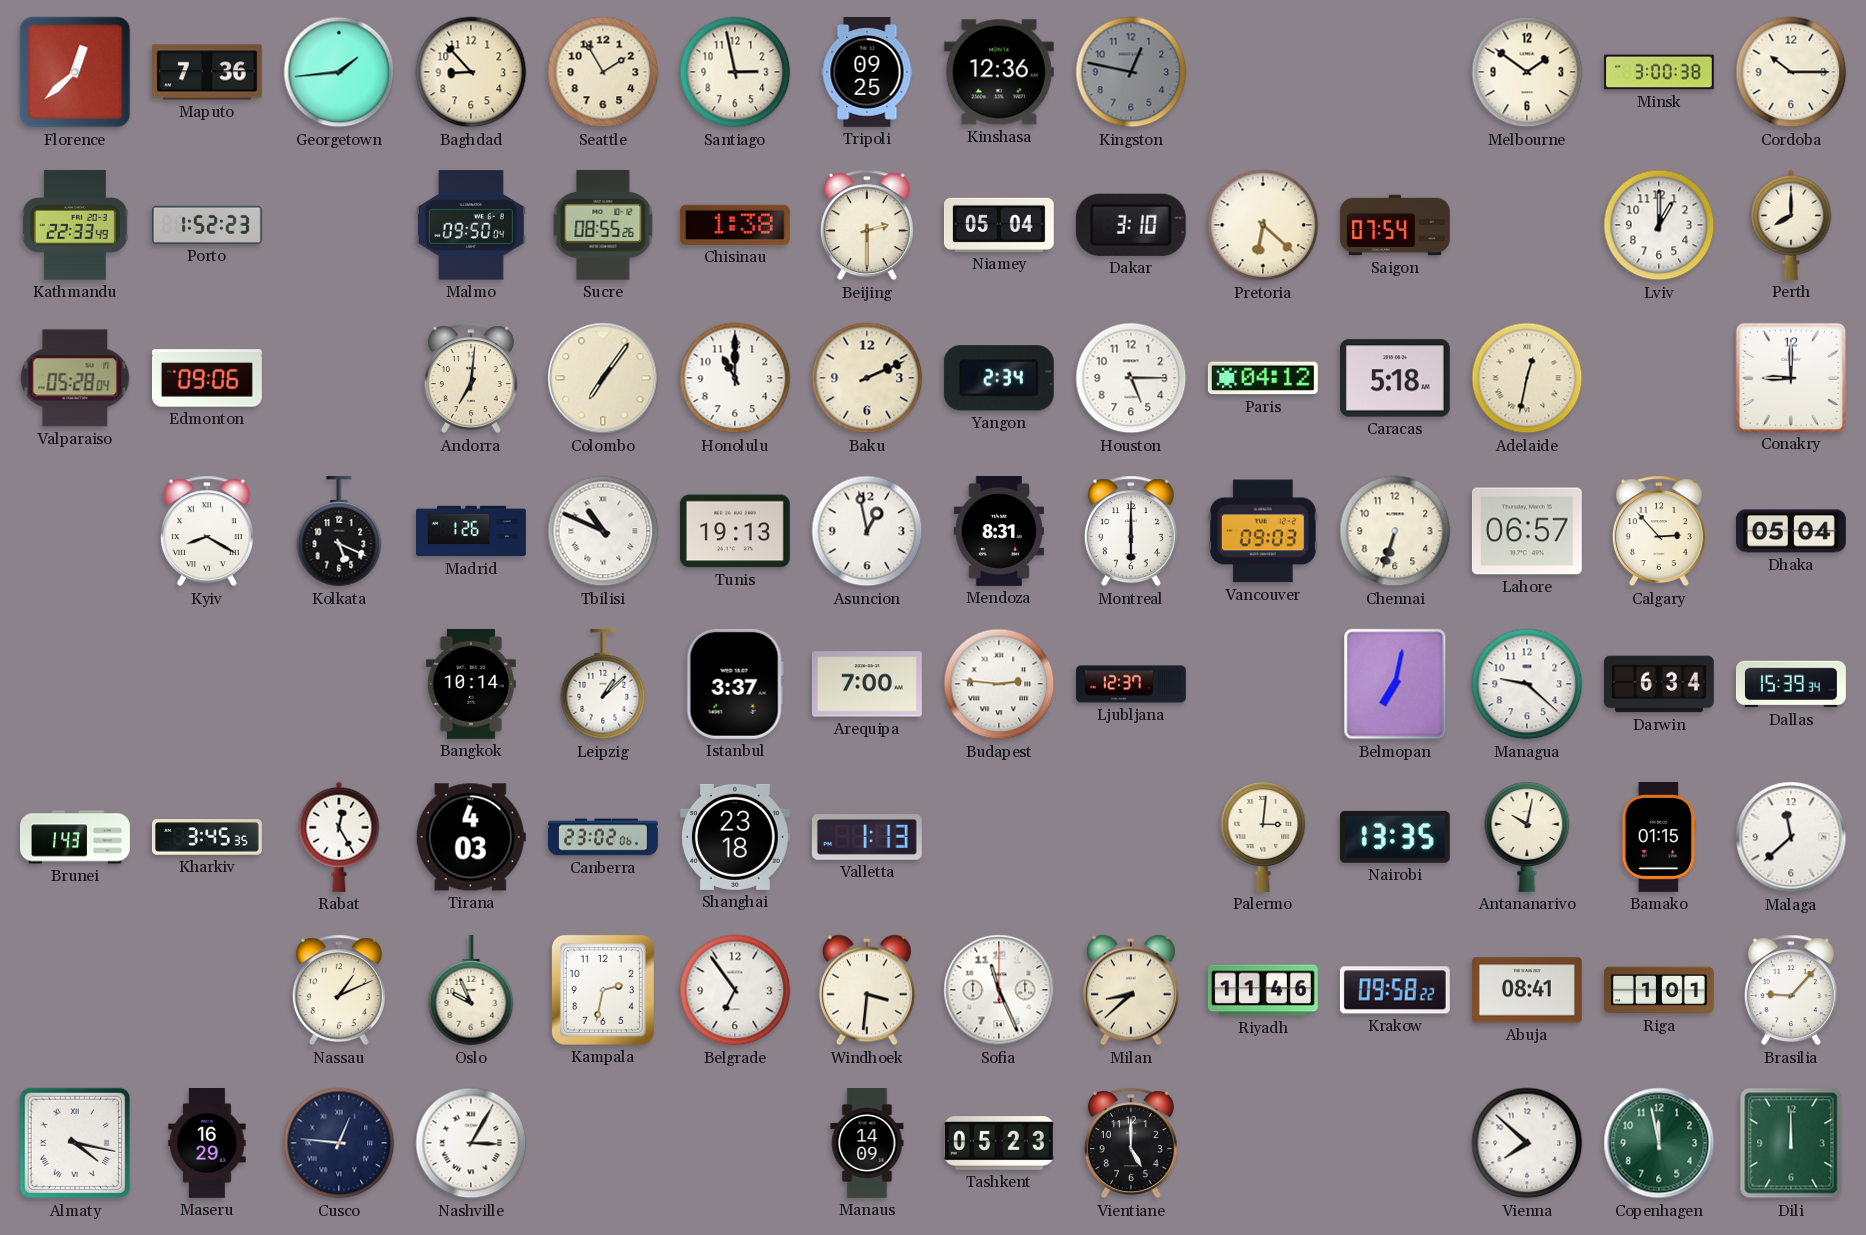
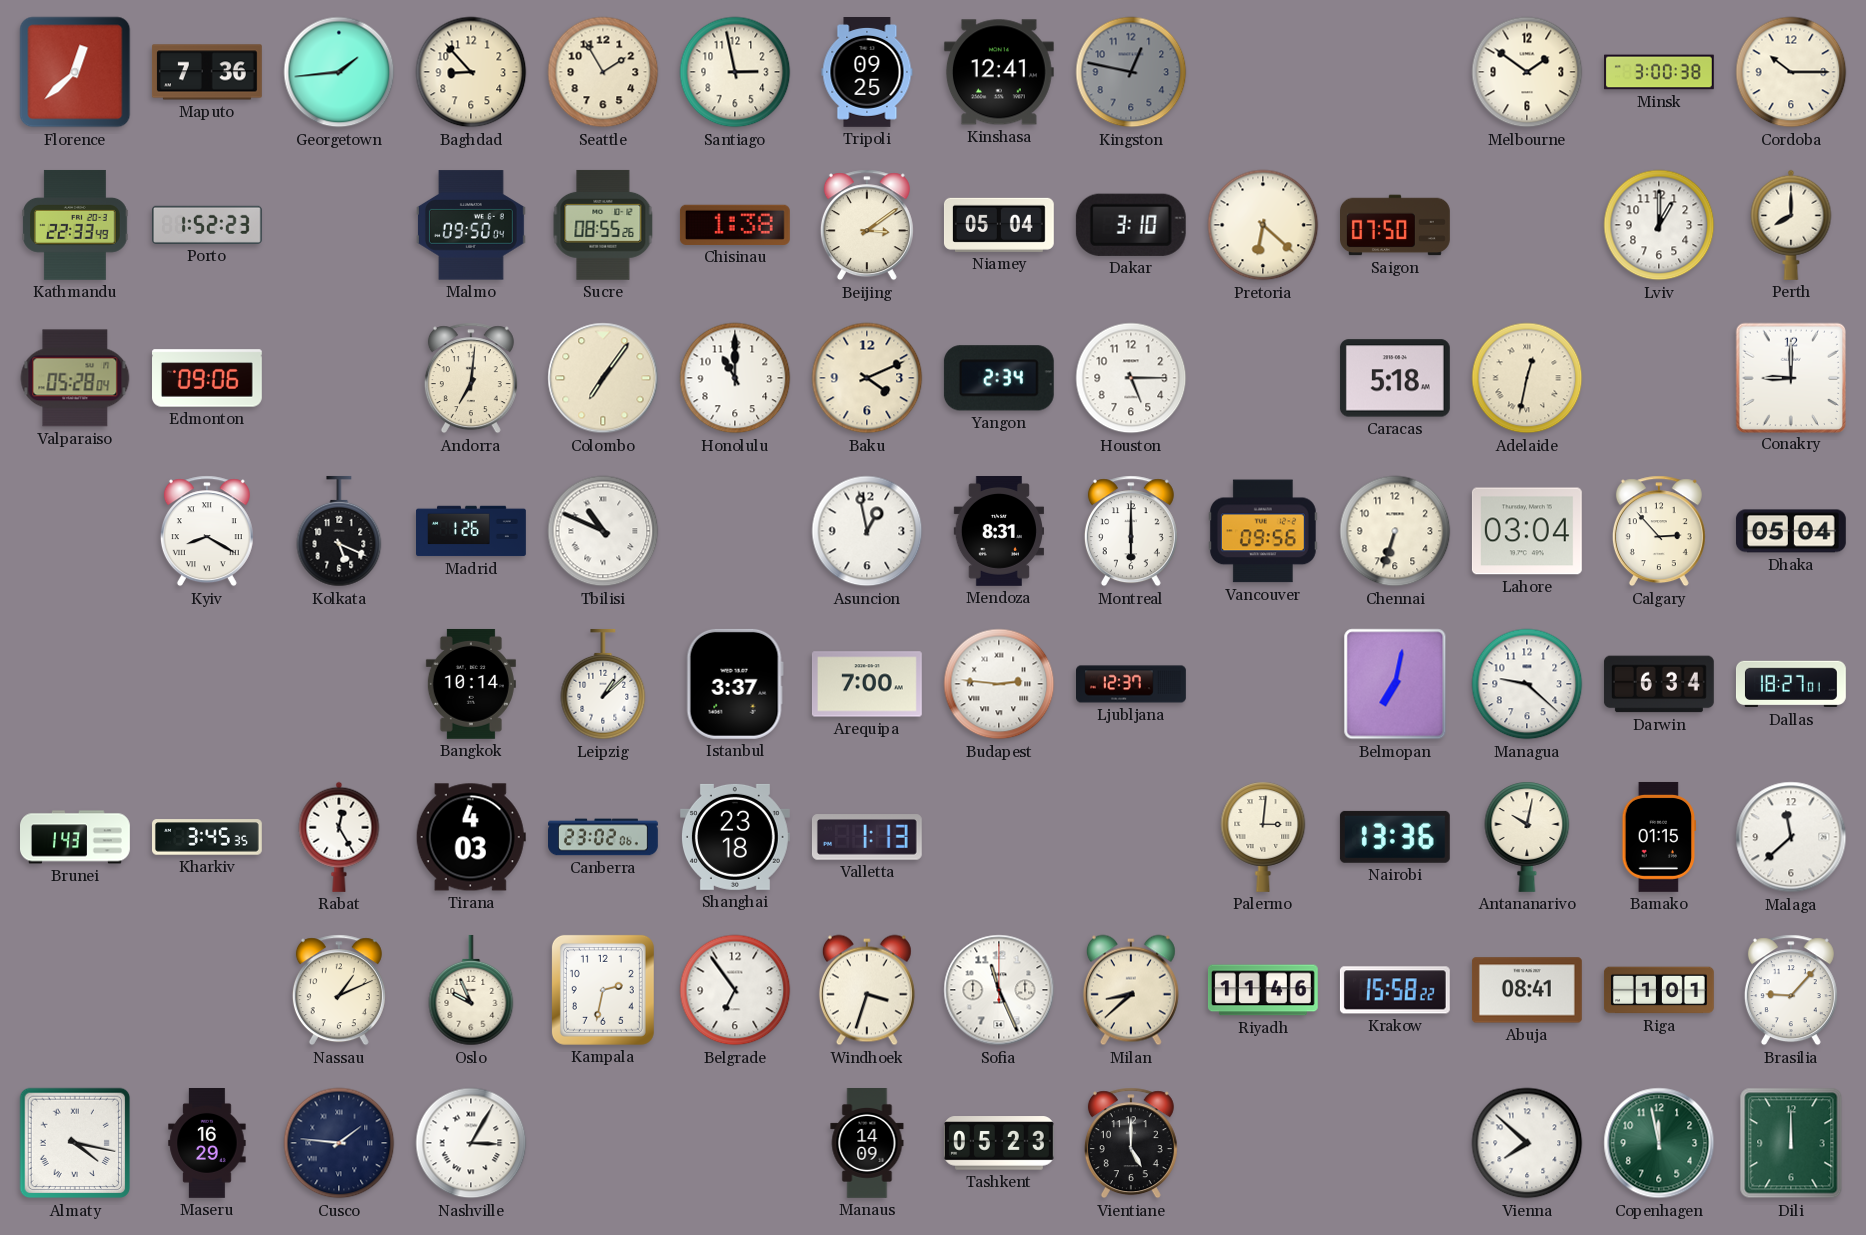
Kinshasa: 12:36 -> 12:41 (999, 72)
Beijing: 2:30 -> 3:09 (867, 225)
Saigon: 07:54 -> 07:50 (1396, 225)
Baku: 2:11 -> 4:11 (867, 378)
Paris: 04:12 -> none (1263, 378)
Tunis: 19:13 -> none (735, 531)
Vancouver: 09:03 -> 09:56 (1263, 531)
Lahore: 06:57 -> 03:04 (1527, 531)
Dallas: 15:39 -> 18:27 (1791, 684)
Nairobi: 13:35 -> 13:36 (1395, 837)
Windhoek: 3:31 -> 3:33 (867, 990)
Krakow: 09:58 -> 15:58 (1395, 990)
Cusco: 12:46 -> 1:46 (339, 1143)
